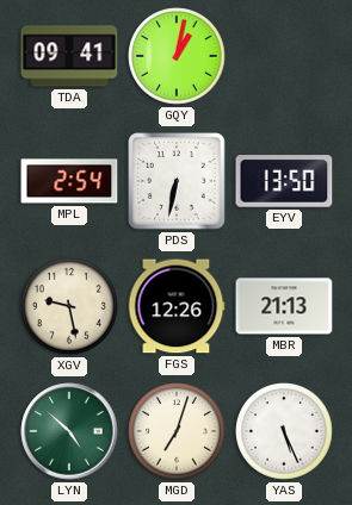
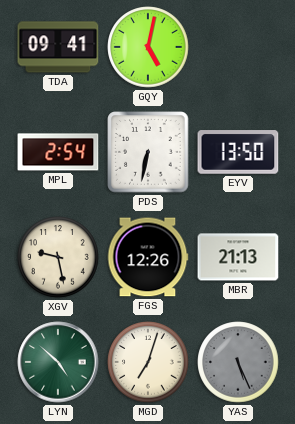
GQY: 1:02 -> 5:02 (148, 47)
YAS dial: white -> grey (238, 362)
